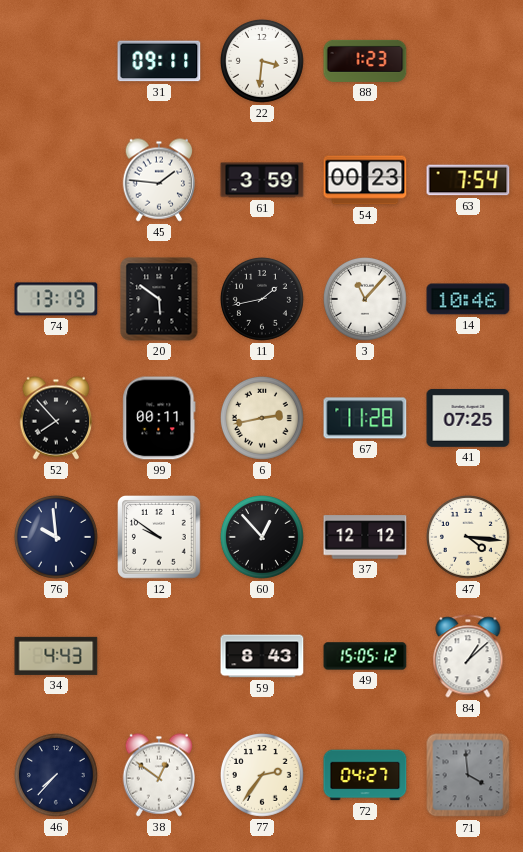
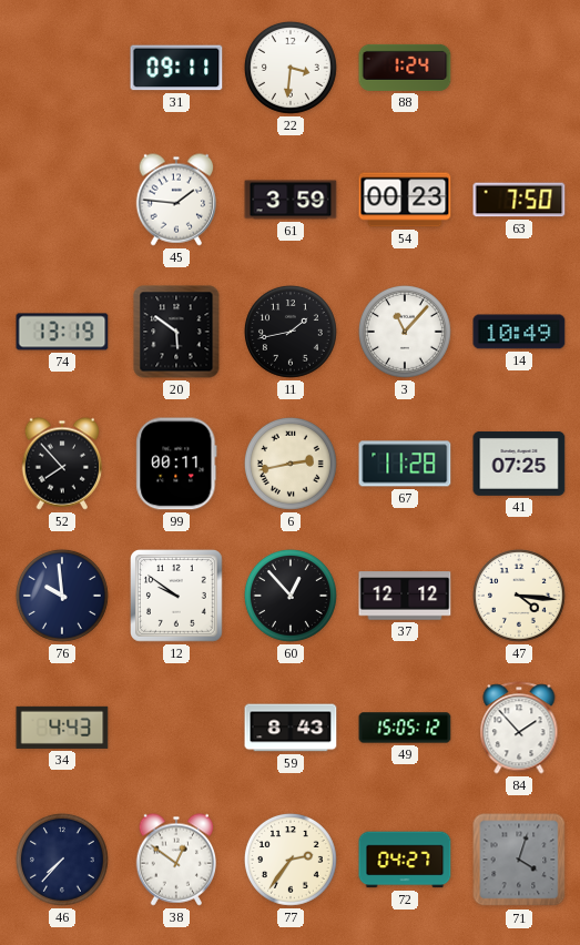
88: 1:23 -> 1:24 (405, 68)
63: 7:54 -> 7:50 (519, 200)
14: 10:46 -> 10:49 (519, 332)
84: 1:08 -> 1:53 (519, 728)
71: 3:59 -> 4:03 (519, 860)
